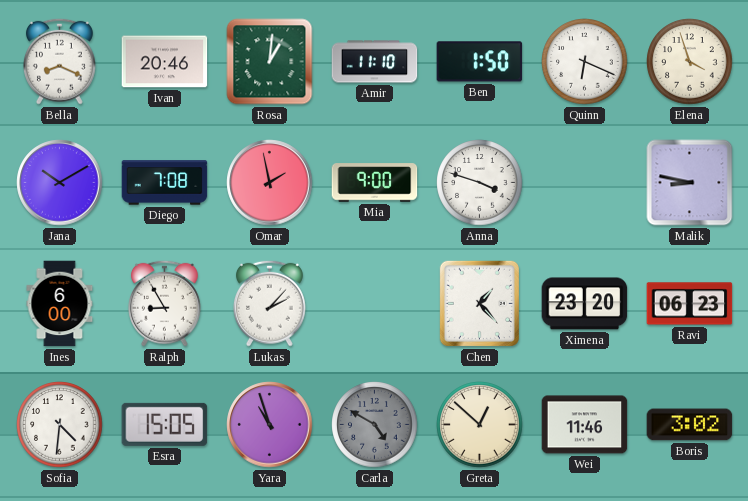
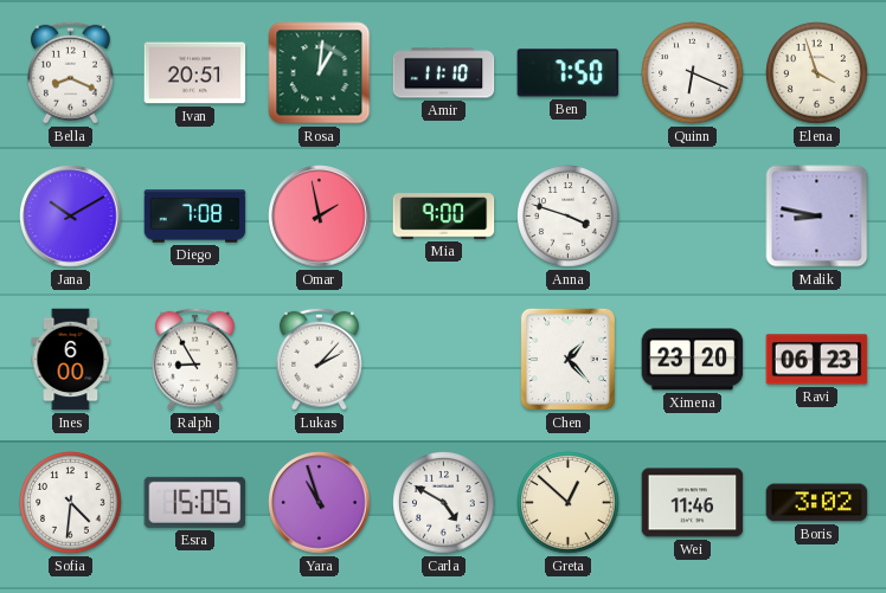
Ivan: 20:46 -> 20:51 (195, 73)
Ben: 1:50 -> 7:50 (569, 73)
Carla dial: grey -> white (444, 503)
